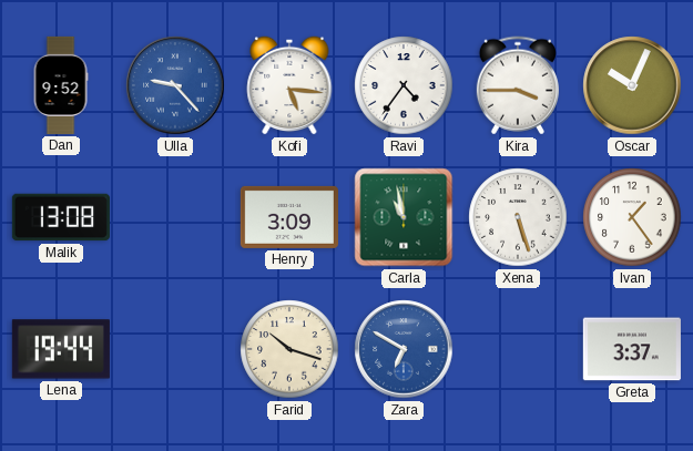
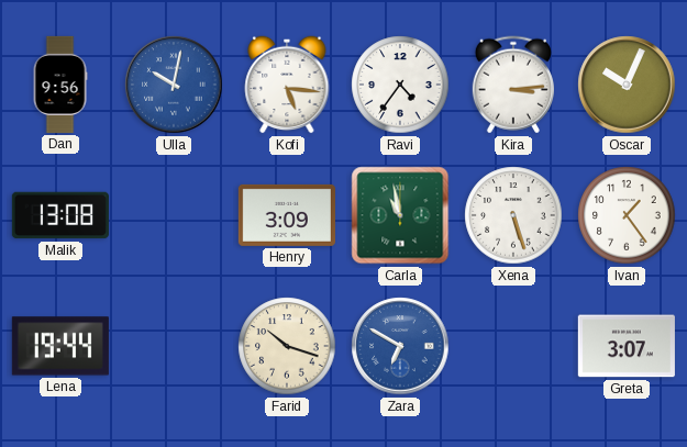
Dan: 9:52 -> 9:56 (60, 85)
Ulla: 9:23 -> 10:02 (174, 85)
Kira: 3:45 -> 3:14 (513, 85)
Greta: 3:37 -> 3:07 (627, 346)
